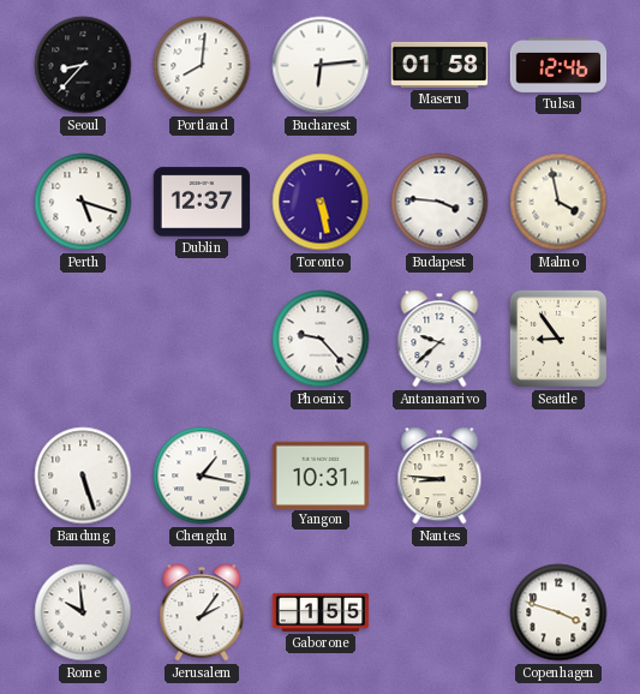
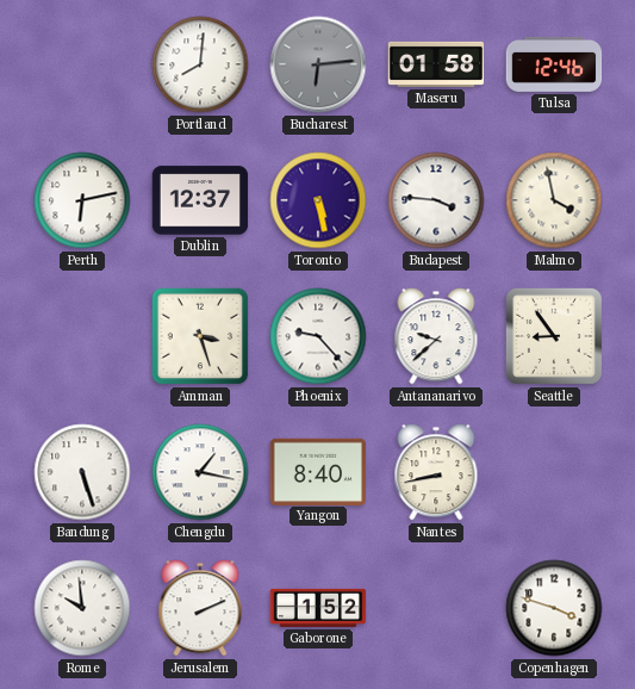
Seoul: 8:37 -> none (83, 65)
Bucharest dial: white -> grey (318, 64)
Perth: 5:18 -> 6:13 (82, 200)
Amman: none -> 3:27 (200, 336)
Yangon: 10:31 -> 8:40 (318, 471)
Nantes: 8:46 -> 8:43 (436, 472)
Jerusalem: 2:06 -> 2:11 (200, 608)
Gaborone: 1:55 -> 1:52 (318, 608)
